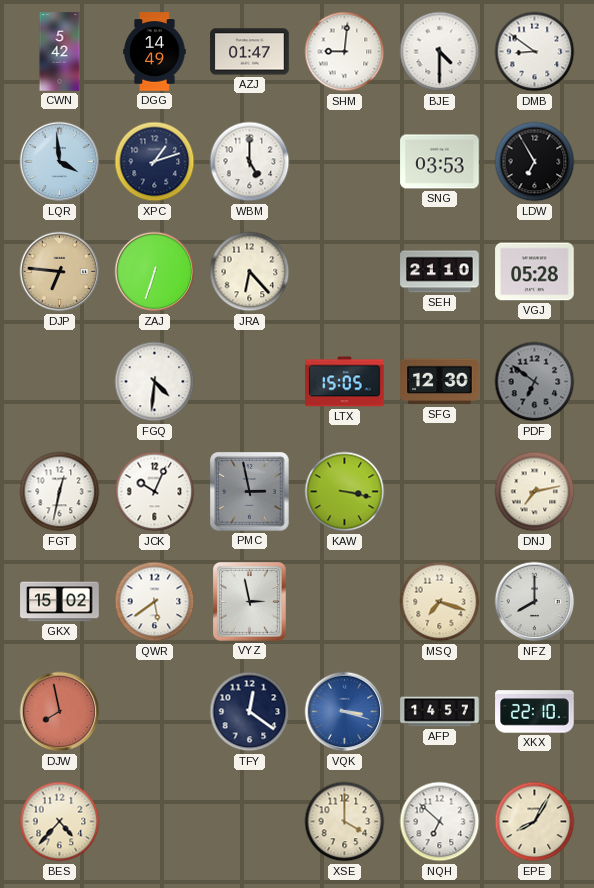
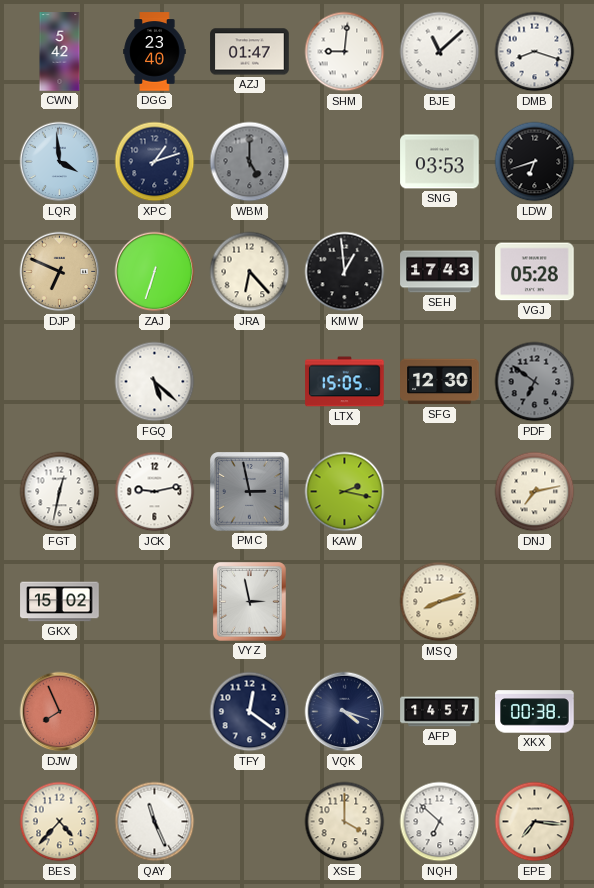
DGG: 14:49 -> 23:40 (155, 52)
BJE: 4:30 -> 11:08 (440, 52)
DMB: 8:51 -> 8:18 (535, 52)
WBM dial: white -> grey (250, 162)
LDW: 6:55 -> 6:42 (535, 162)
DJP: 6:46 -> 6:49 (60, 272)
KMW: none -> 12:59 (345, 272)
SEH: 21:10 -> 17:43 (440, 272)
FGQ: 4:31 -> 5:22 (155, 382)
JCK: 10:04 -> 9:13 (155, 492)
KAW: 3:17 -> 2:17 (345, 492)
QWR: 5:39 -> none (155, 602)
MSQ: 7:18 -> 8:12 (440, 602)
NFZ: 8:00 -> none (535, 602)
DJW: 7:58 -> 7:56 (60, 712)
VQK: 3:18 -> 4:18 (345, 712)
VQK dial: blue -> navy (345, 712)
XKX: 22:10 -> 00:38 (535, 712)
QAY: none -> 11:26 (155, 822)
EPE: 8:05 -> 7:16 (535, 822)
